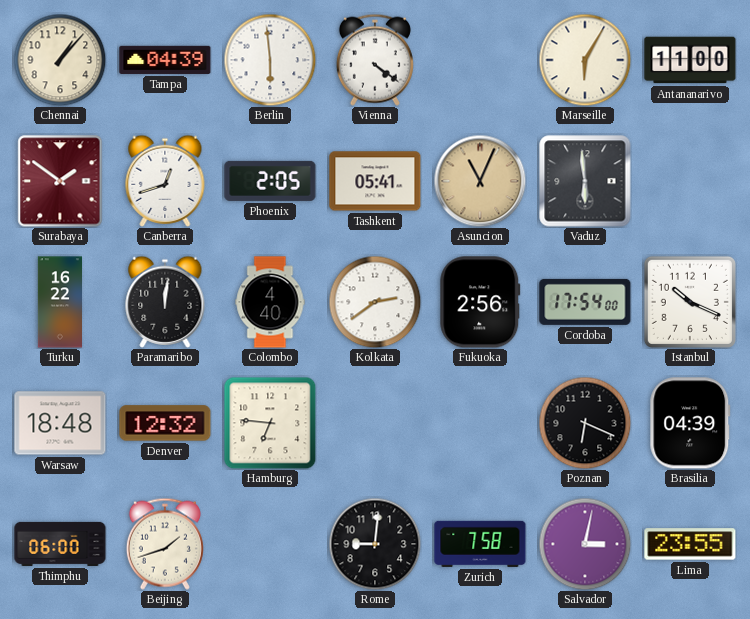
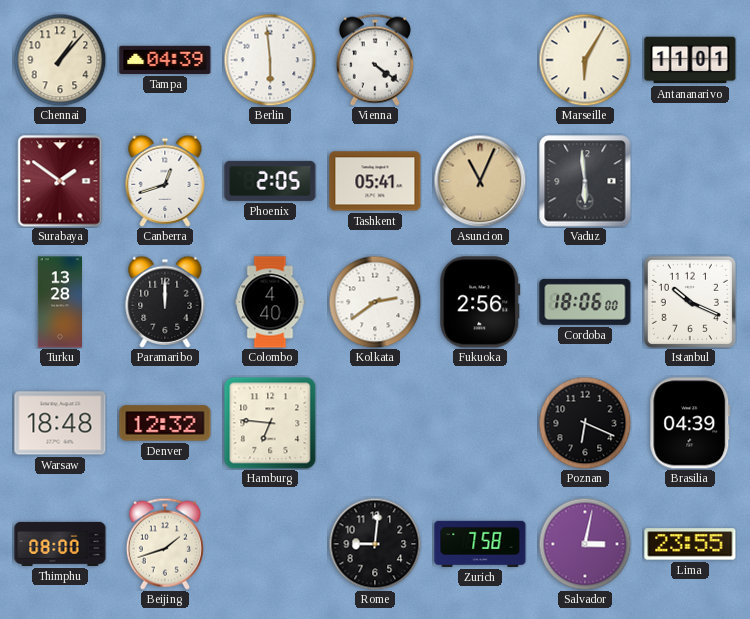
Antananarivo: 11:00 -> 11:01 (690, 60)
Turku: 16:22 -> 13:28 (59, 302)
Paramaribo: 12:01 -> 12:00 (165, 302)
Cordoba: 17:54 -> 18:06 (585, 302)
Thimphu: 06:00 -> 08:00 (60, 544)
